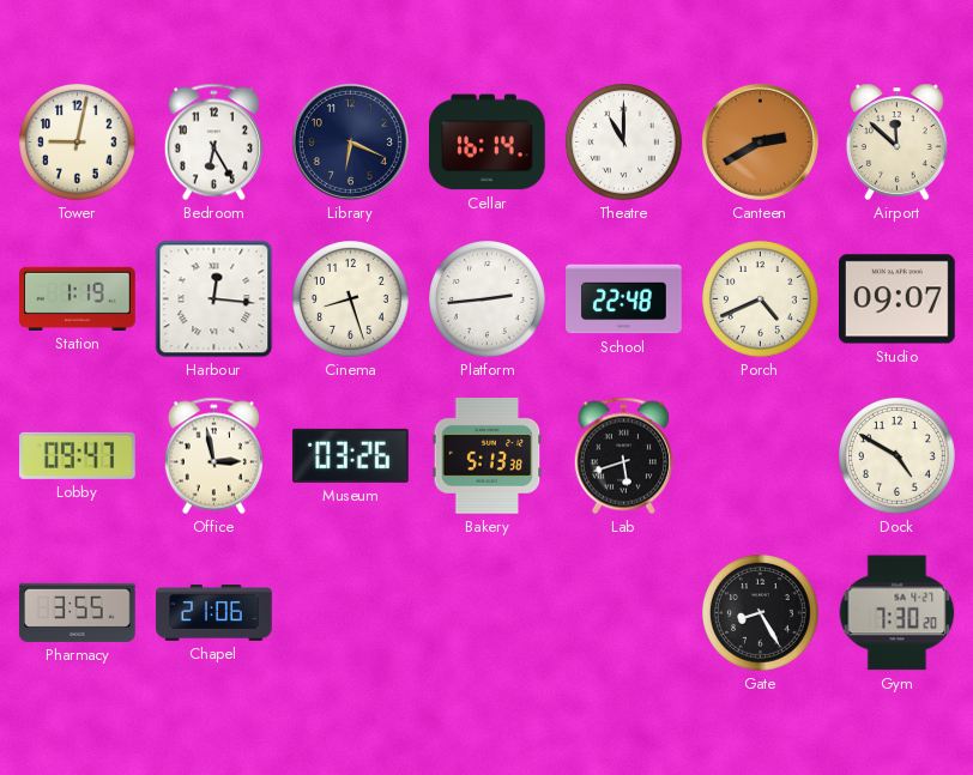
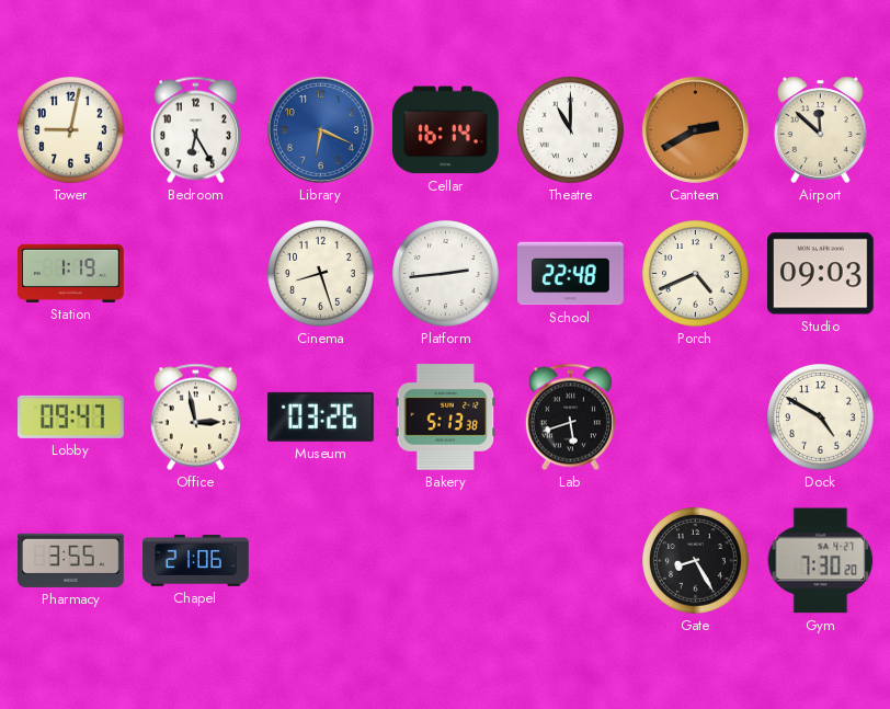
Library dial: navy -> blue (320, 129)
Harbour: 12:16 -> none (214, 299)
Studio: 09:07 -> 09:03 (821, 274)
